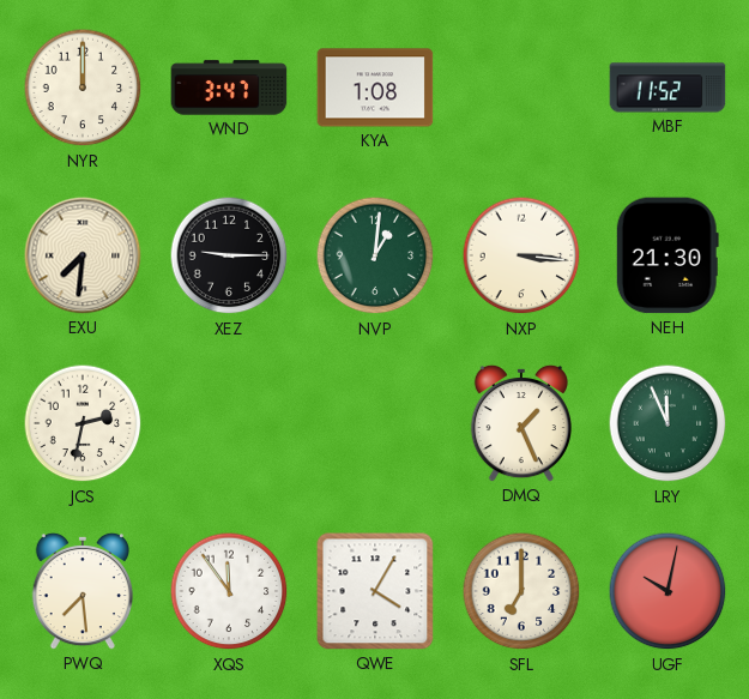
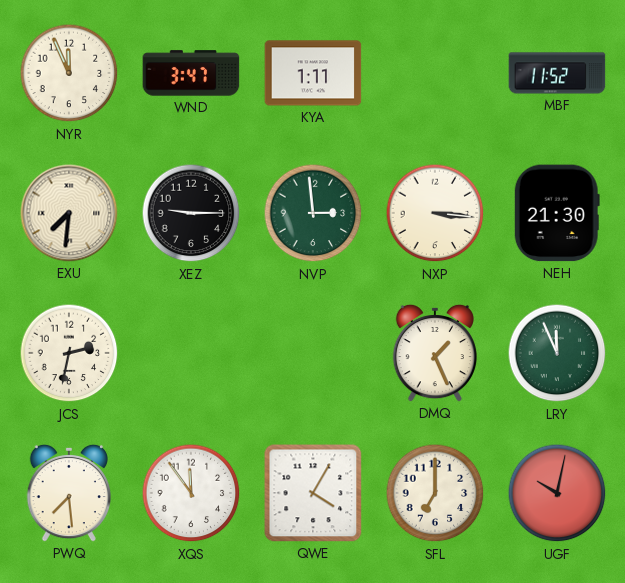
NYR: 12:00 -> 11:56 (69, 73)
KYA: 1:08 -> 1:11 (313, 73)
NVP: 1:01 -> 2:59 (313, 213)
